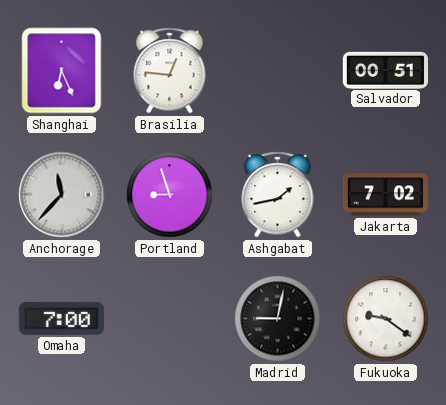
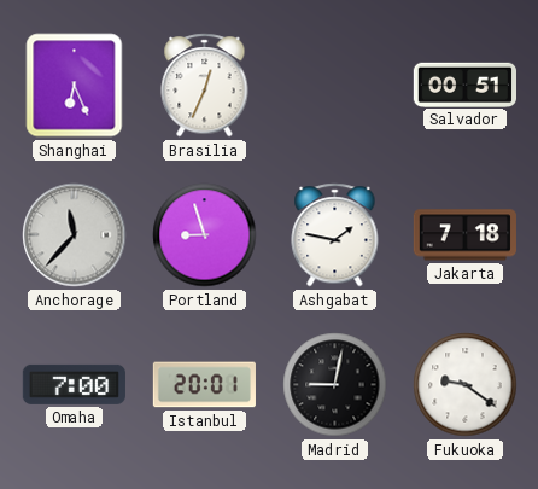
Brasilia: 12:46 -> 12:34 (205, 86)
Ashgabat: 1:43 -> 1:47 (335, 235)
Jakarta: 7:02 -> 7:18 (464, 235)
Istanbul: none -> 20:01 (204, 385)
